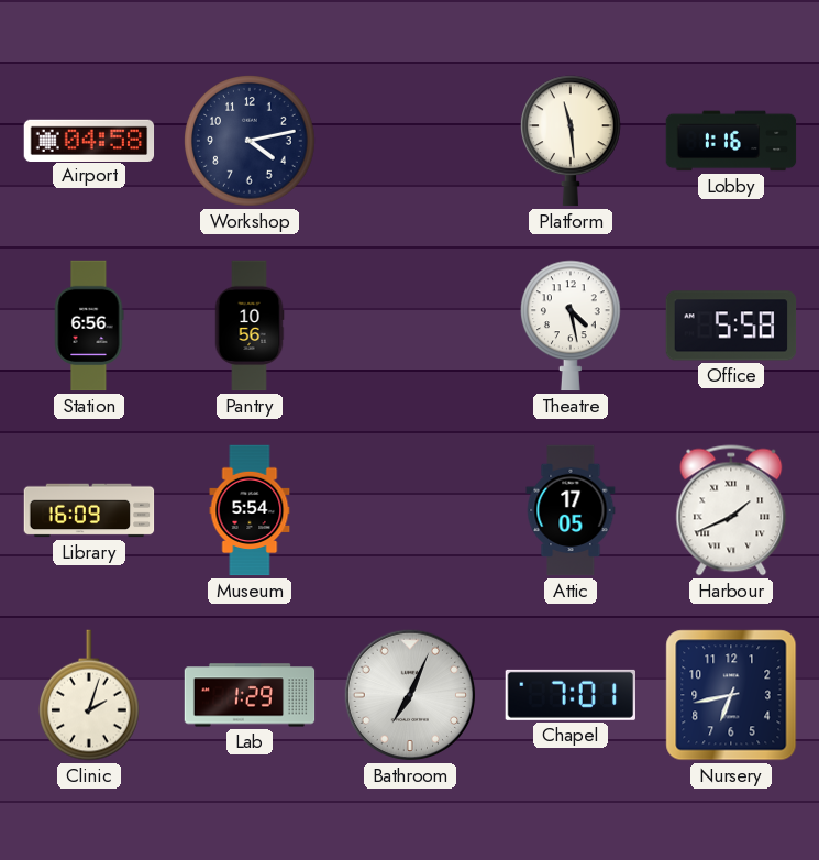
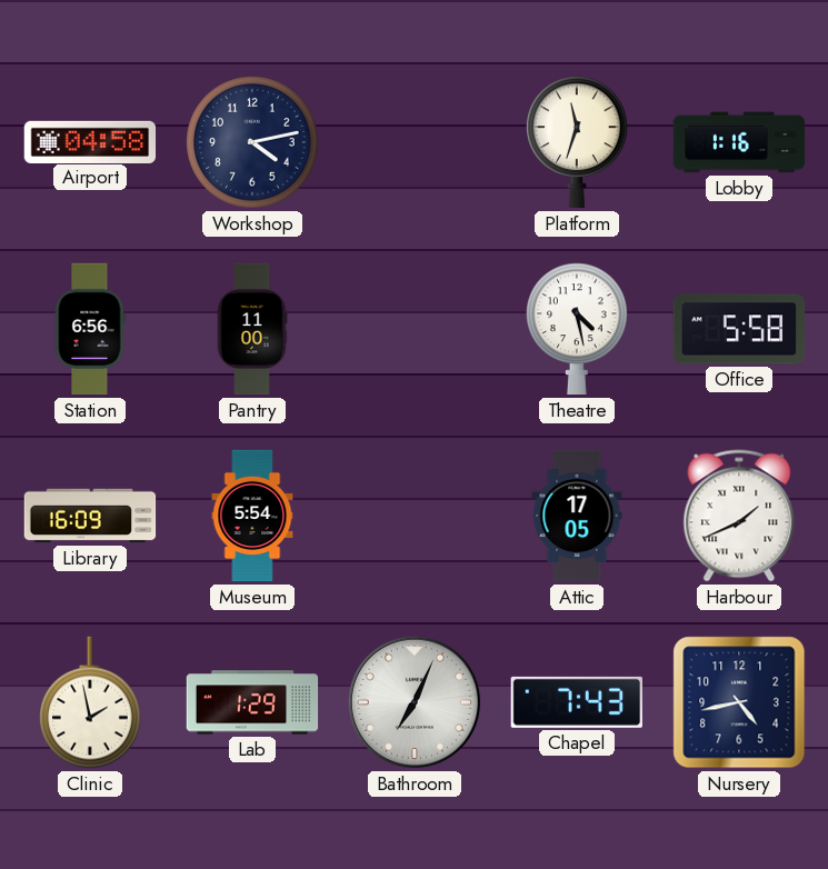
Platform: 11:29 -> 11:33 (578, 142)
Pantry: 10:56 -> 11:00 (252, 329)
Clinic: 2:03 -> 1:58 (91, 702)
Chapel: 7:01 -> 7:43 (576, 702)
Nursery: 6:43 -> 4:43 (739, 702)
